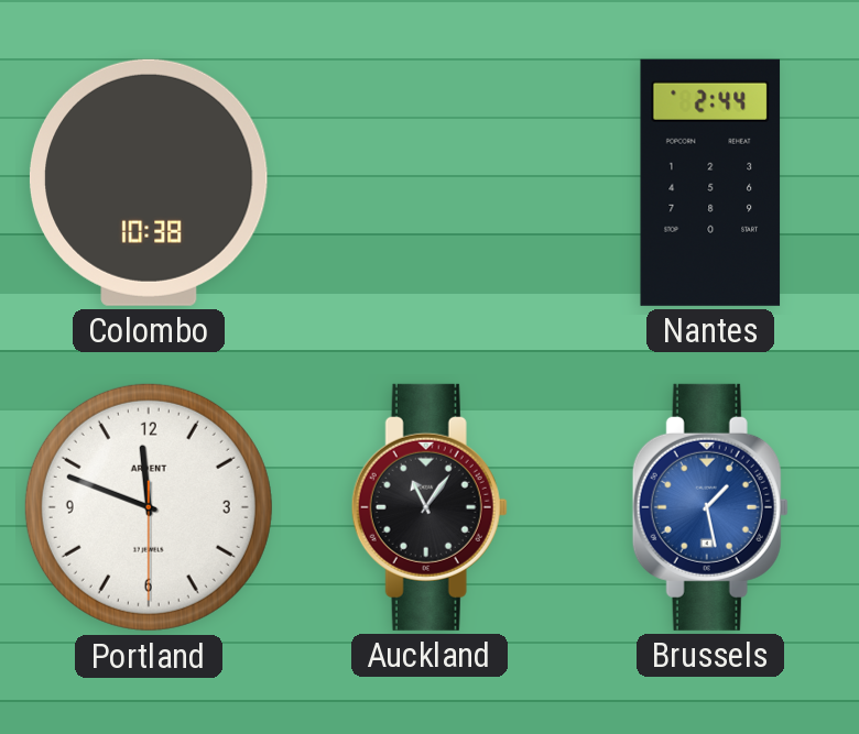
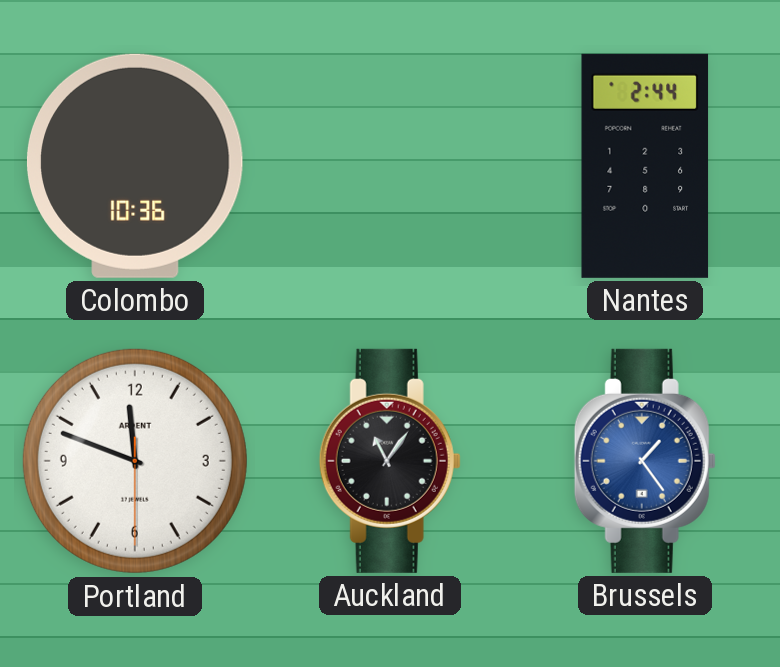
Colombo: 10:38 -> 10:36 (135, 166)
Brussels: 1:28 -> 1:24 (645, 461)
